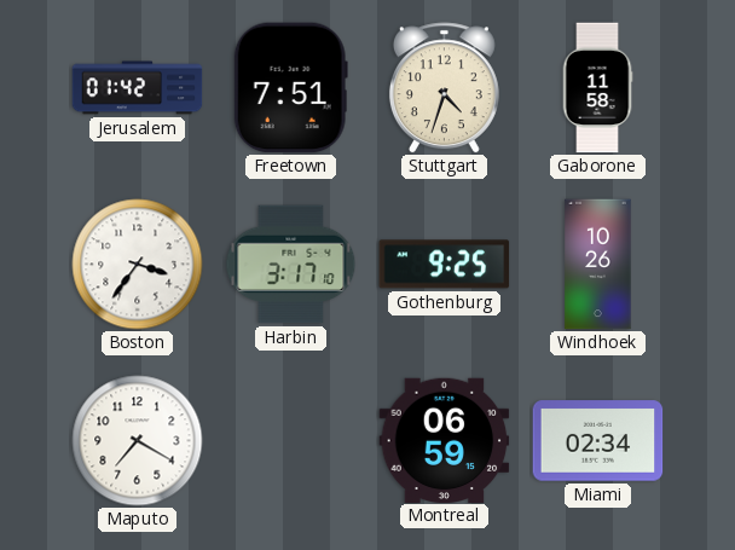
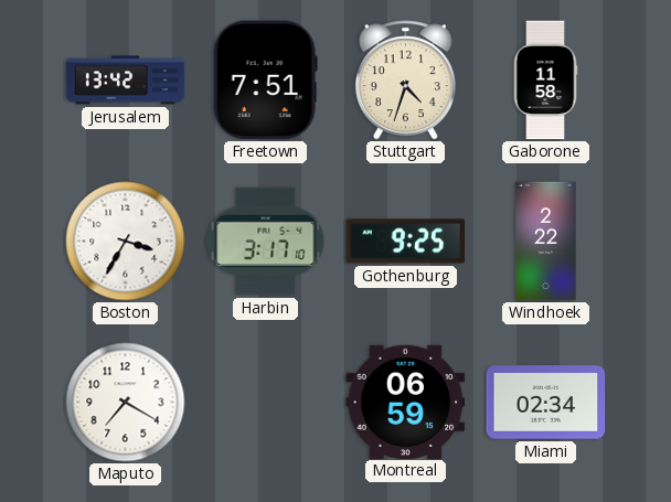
Jerusalem: 01:42 -> 13:42 (126, 81)
Boston: 3:36 -> 3:35 (126, 242)
Windhoek: 10:26 -> 2:22 (546, 242)
